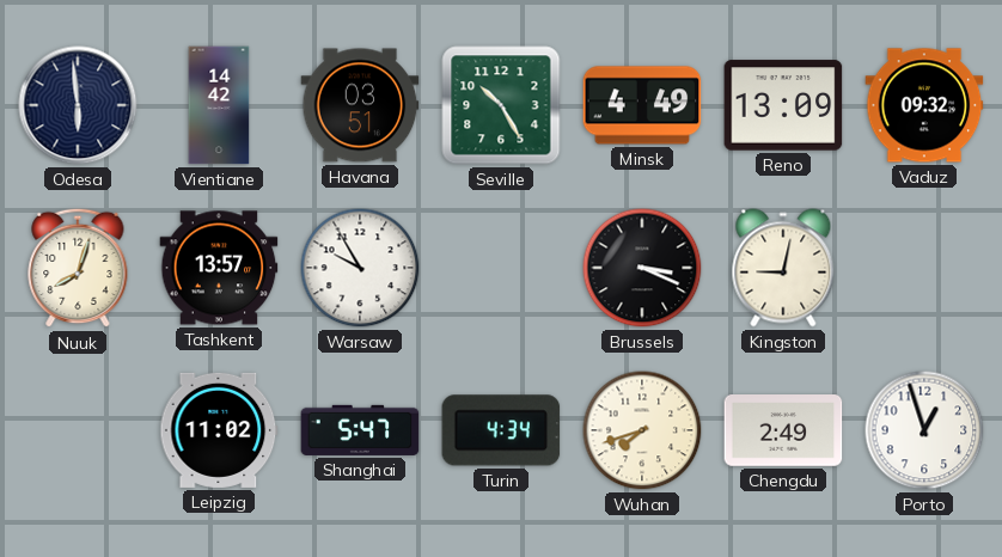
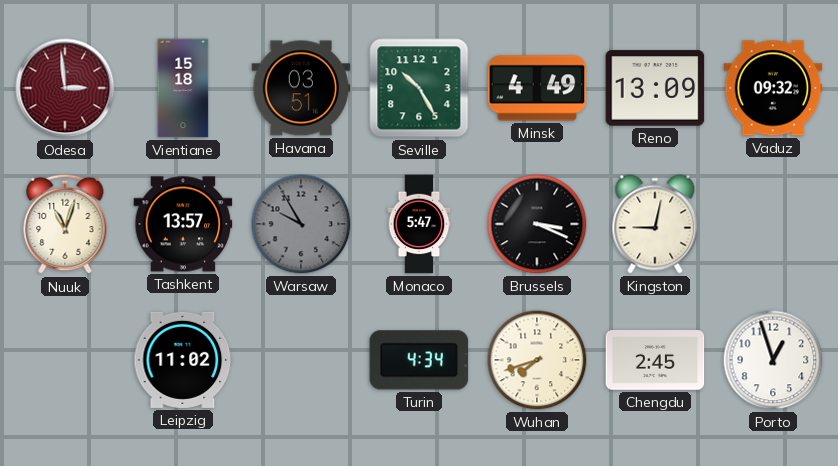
Odesa: 5:59 -> 2:59 (65, 88)
Odesa dial: navy -> burgundy (65, 88)
Vientiane: 14:42 -> 15:18 (183, 88)
Nuuk: 8:03 -> 11:03 (65, 224)
Warsaw dial: white -> grey (301, 224)
Monaco: none -> 5:47 (419, 224)
Shanghai: 5:47 -> none (360, 430)
Chengdu: 2:49 -> 2:45 (655, 360)
